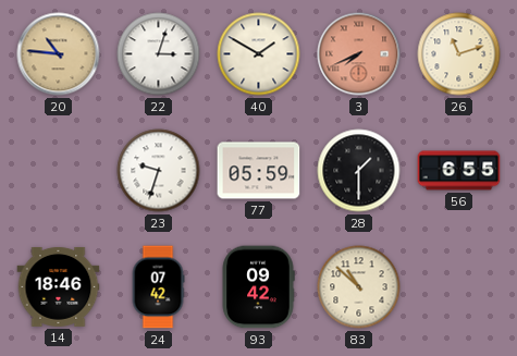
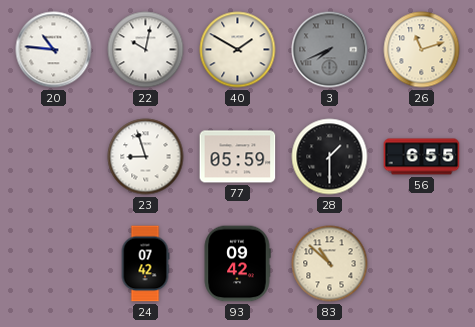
20 dial: champagne -> white (54, 50)
22: 3:03 -> 10:02 (146, 50)
3 dial: salmon -> grey (330, 50)
23: 9:33 -> 8:57 (146, 157)
14: 18:46 -> none (59, 286)
